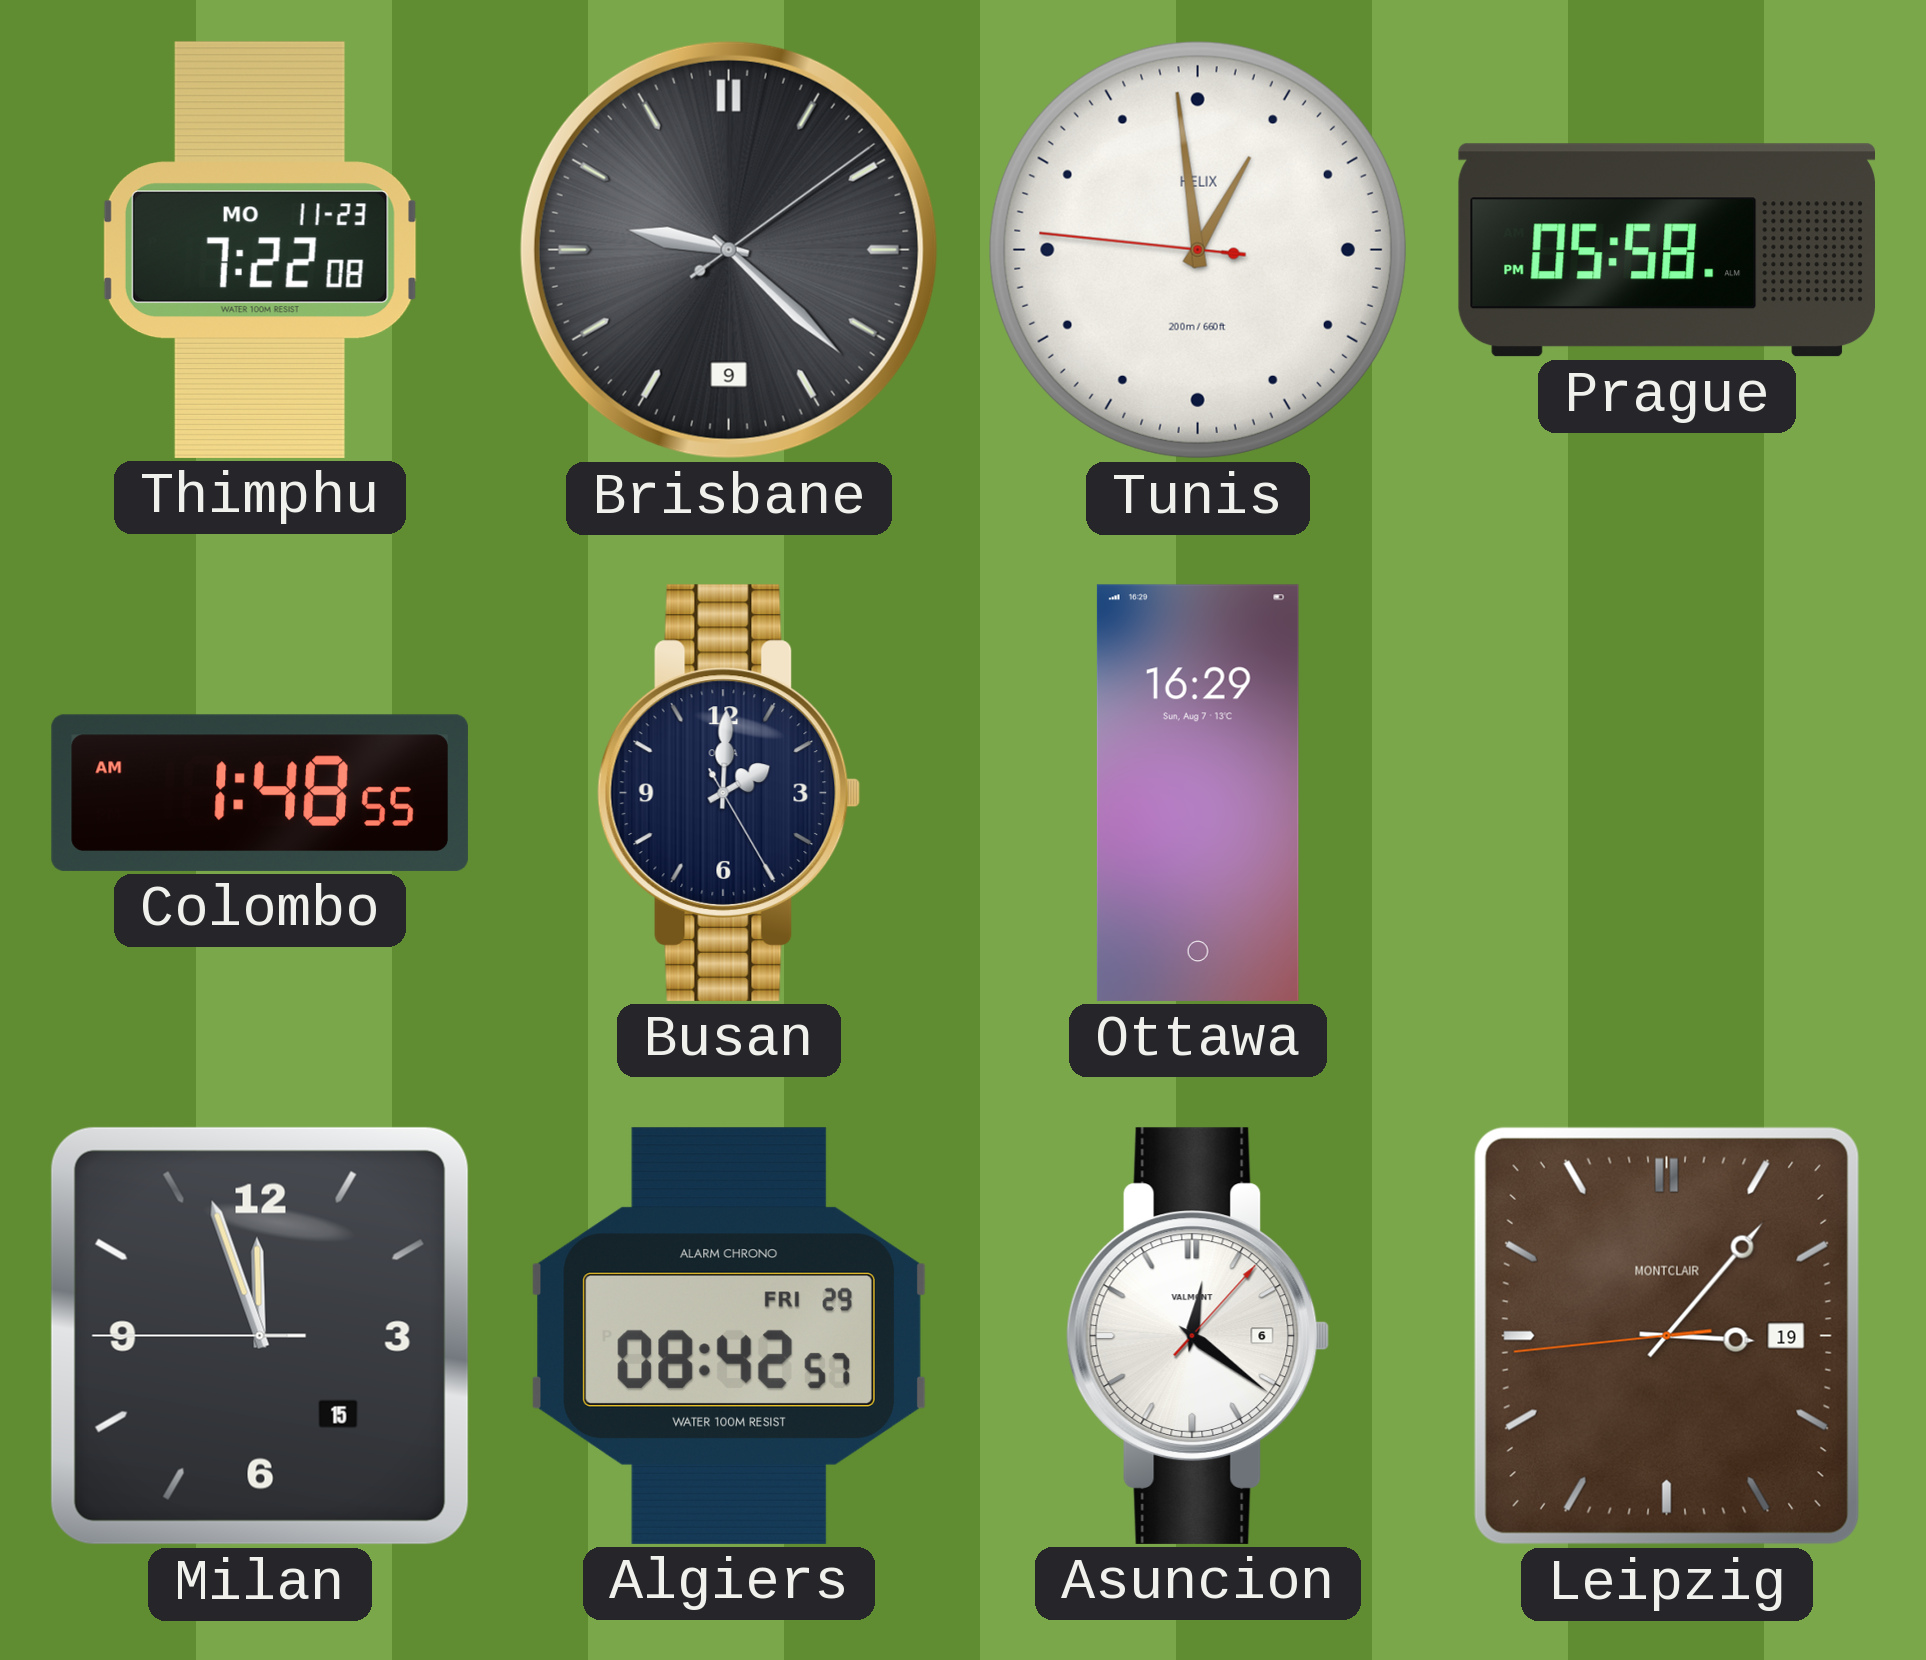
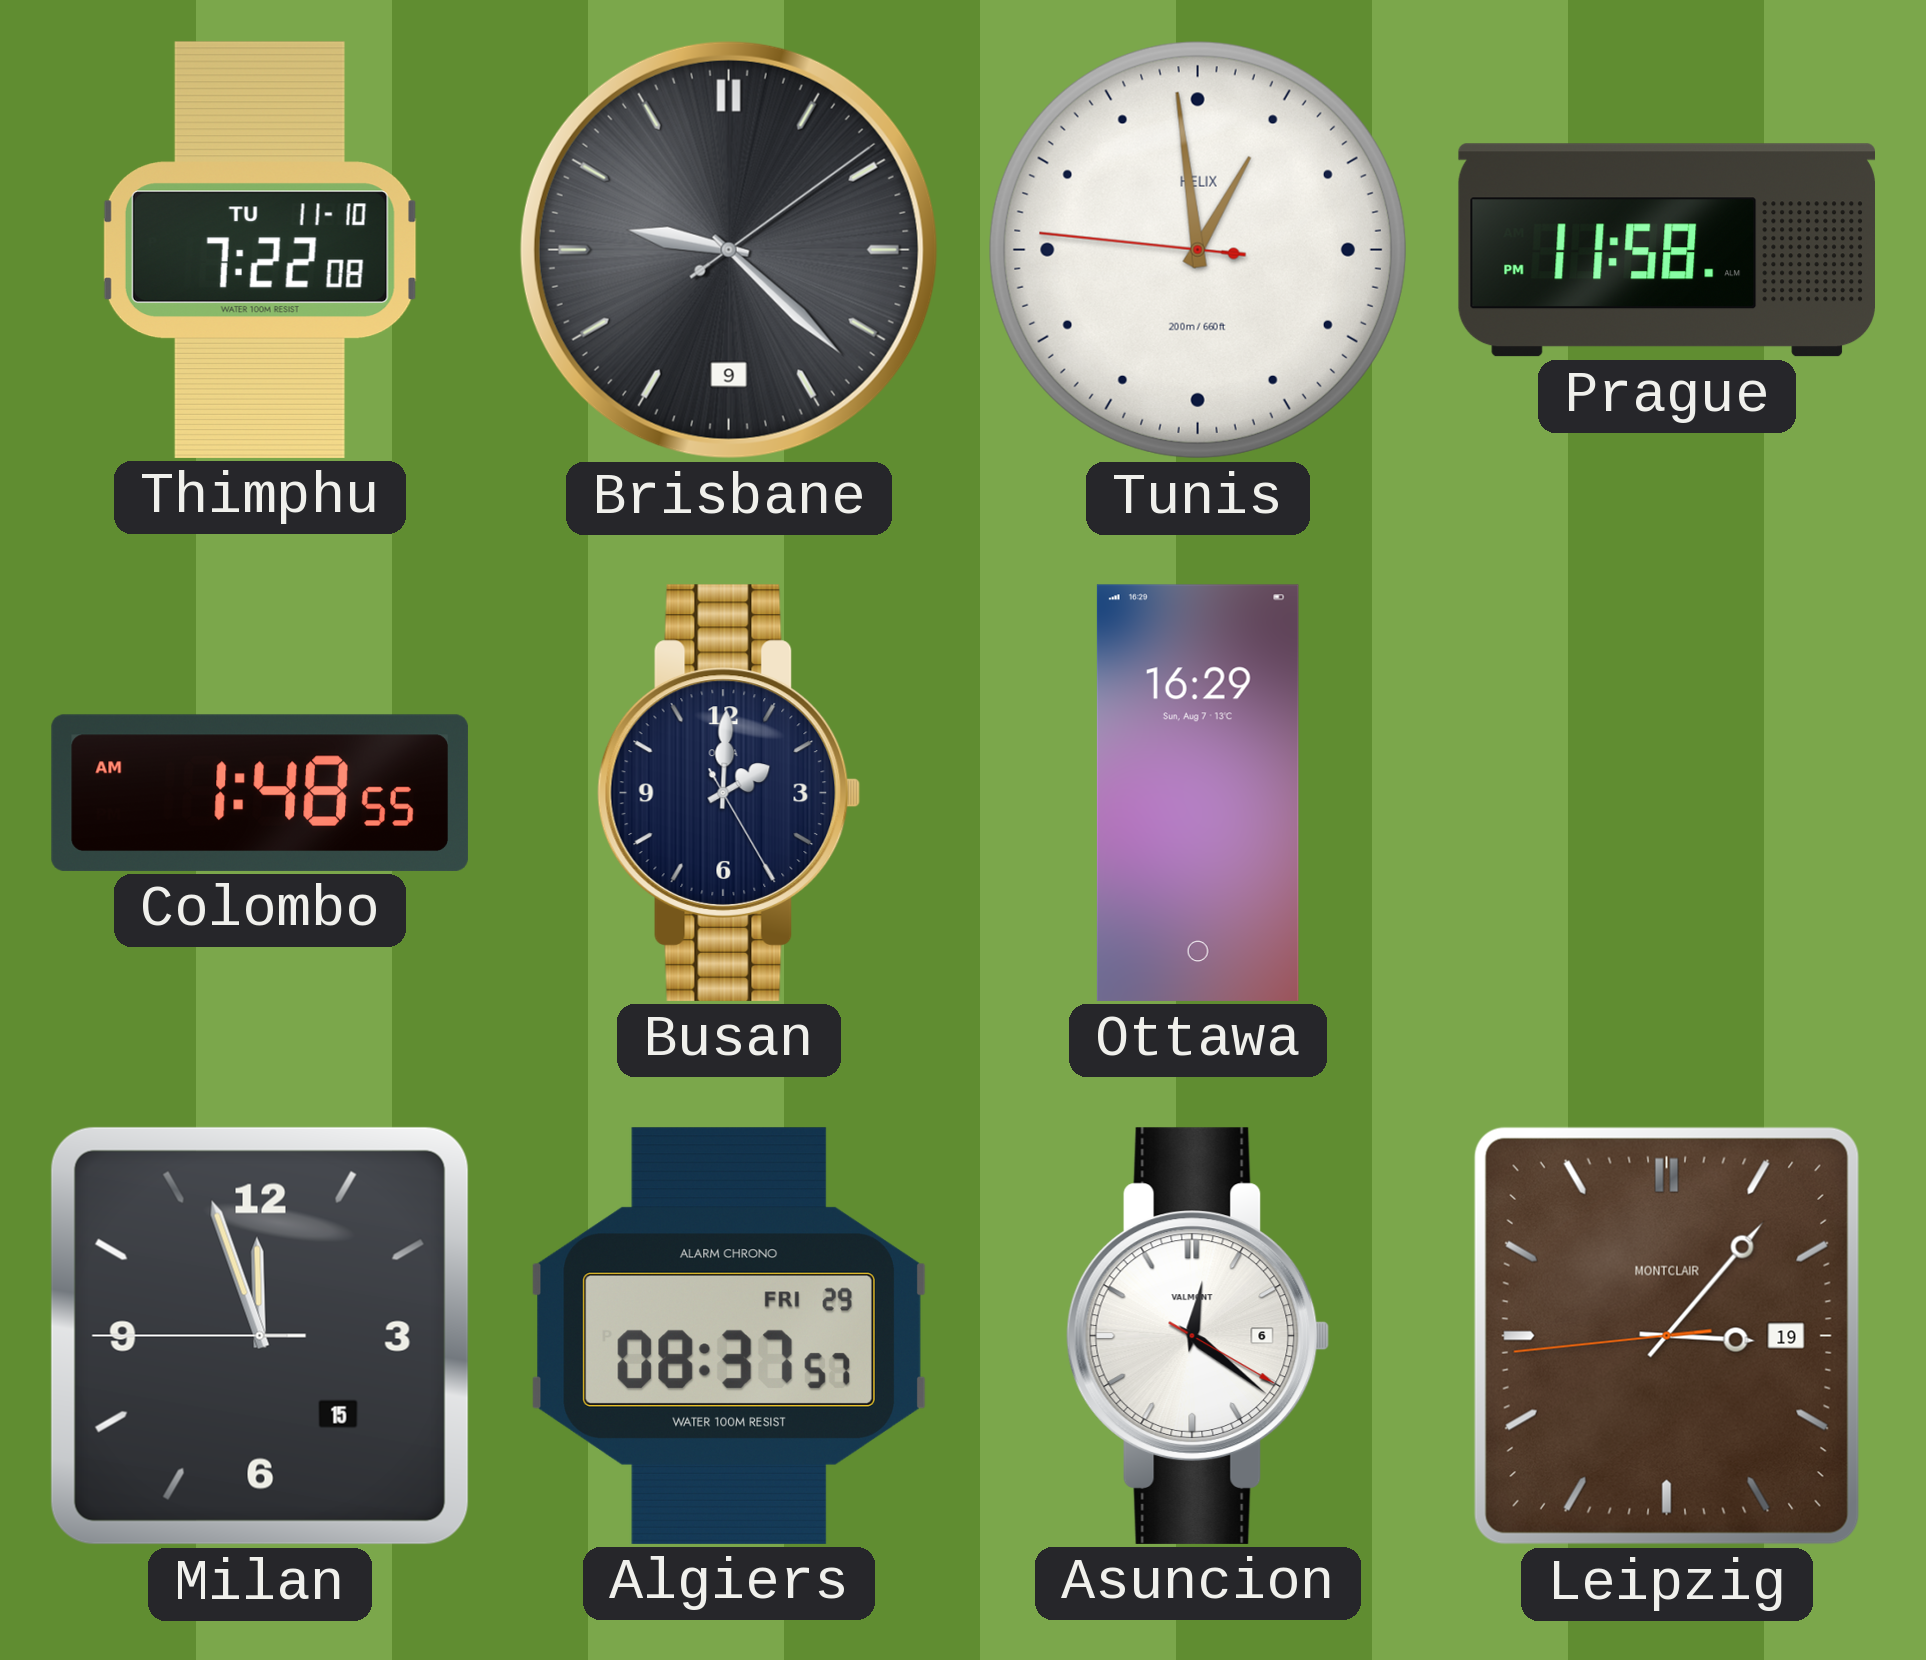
Thimphu date: MO 11-23 -> TU 11-10 (260, 250)
Prague: 05:58 -> 11:58 (1666, 250)
Algiers: 08:42 -> 08:37 (729, 1336)
Asuncion: 12:21:07 -> 12:21:20 (1198, 1336)
